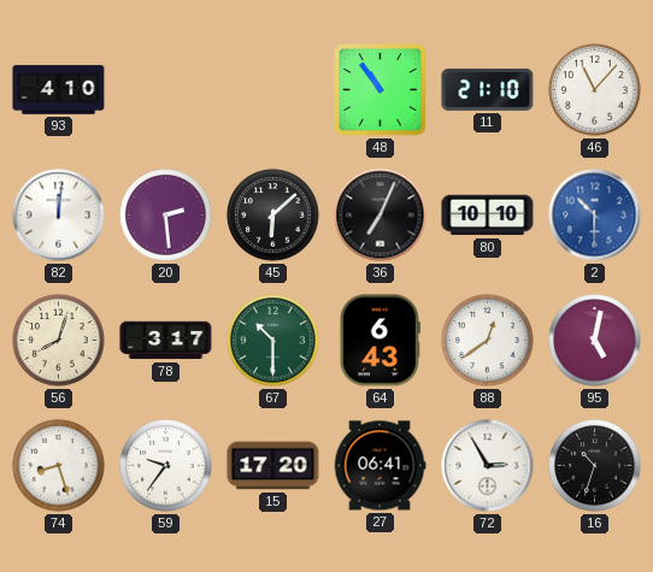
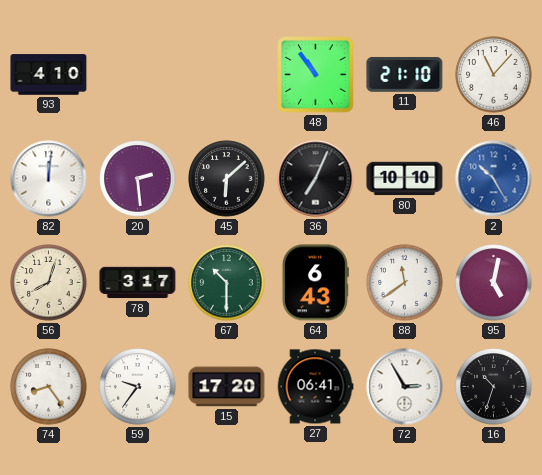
2: 10:30 -> 10:25 (494, 179)
88: 12:39 -> 11:39 (405, 283)
74: 8:27 -> 8:24 (49, 387)
